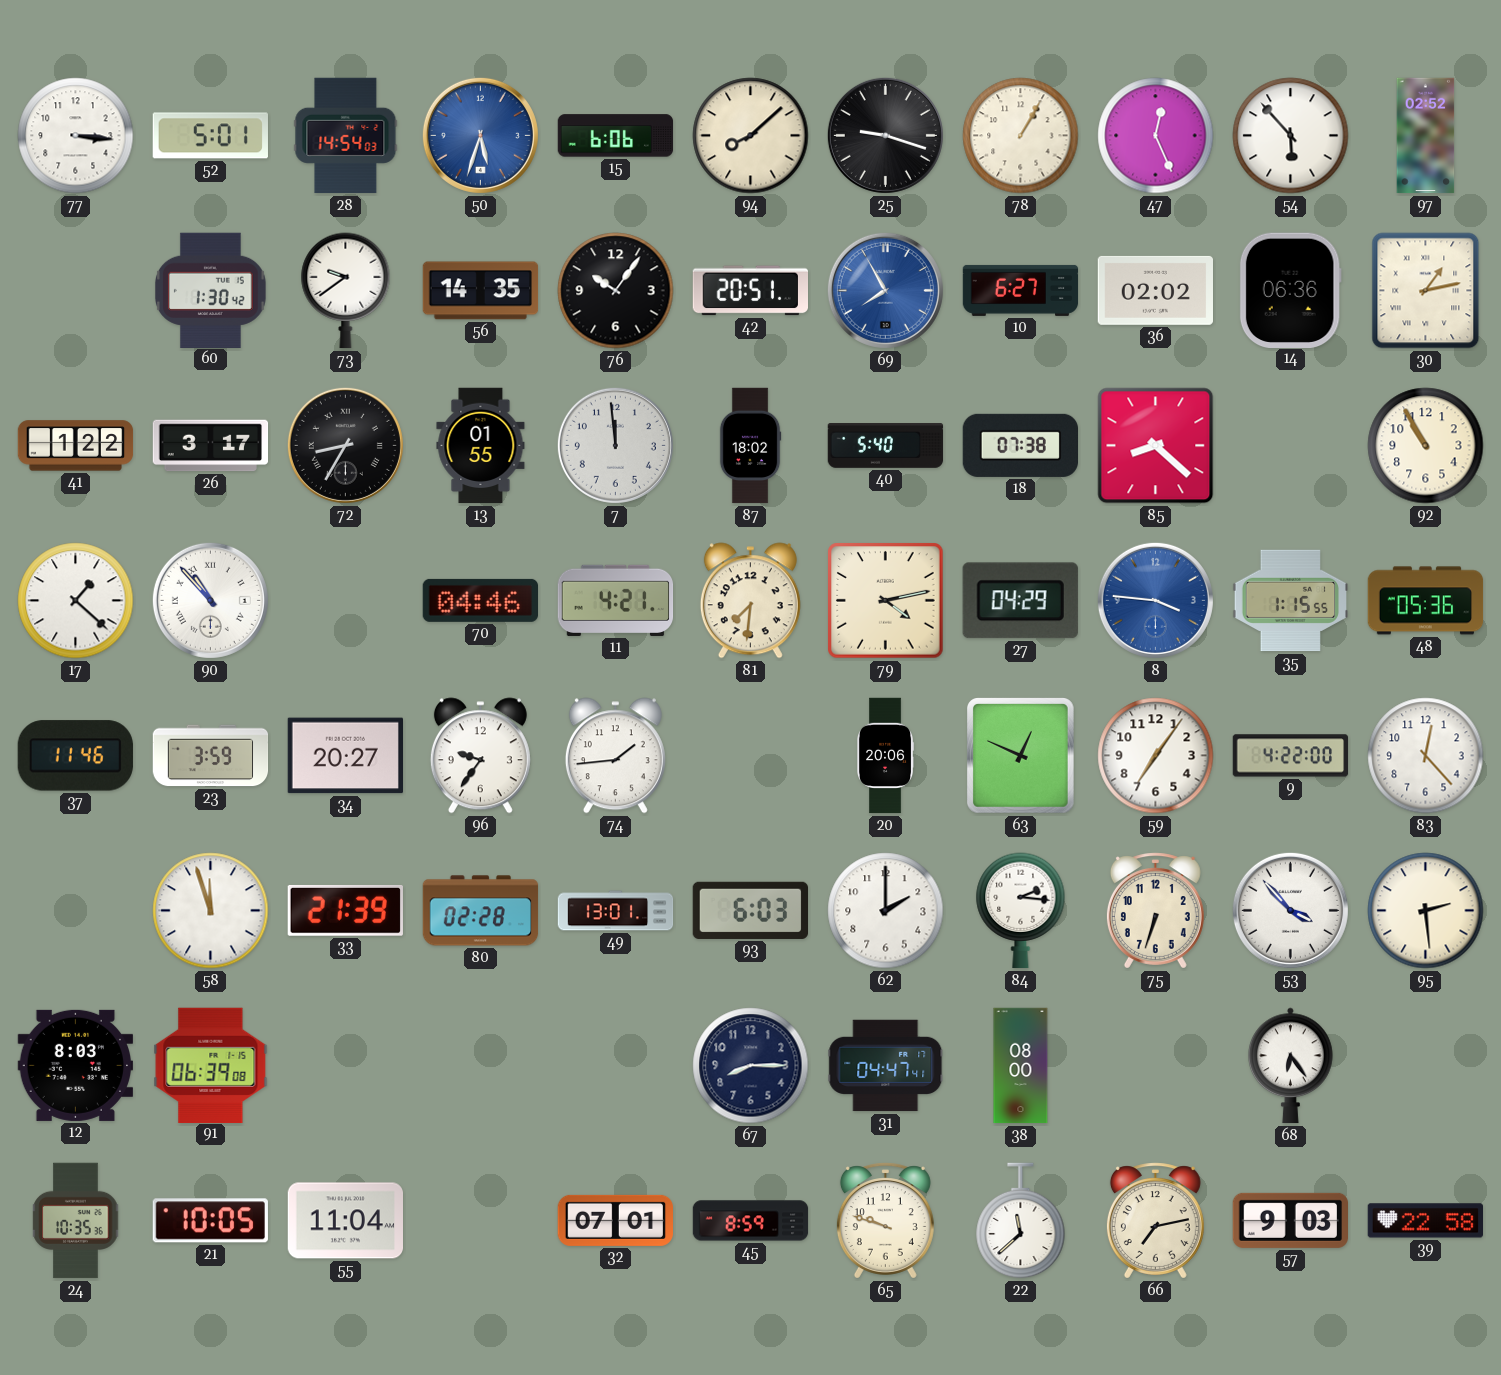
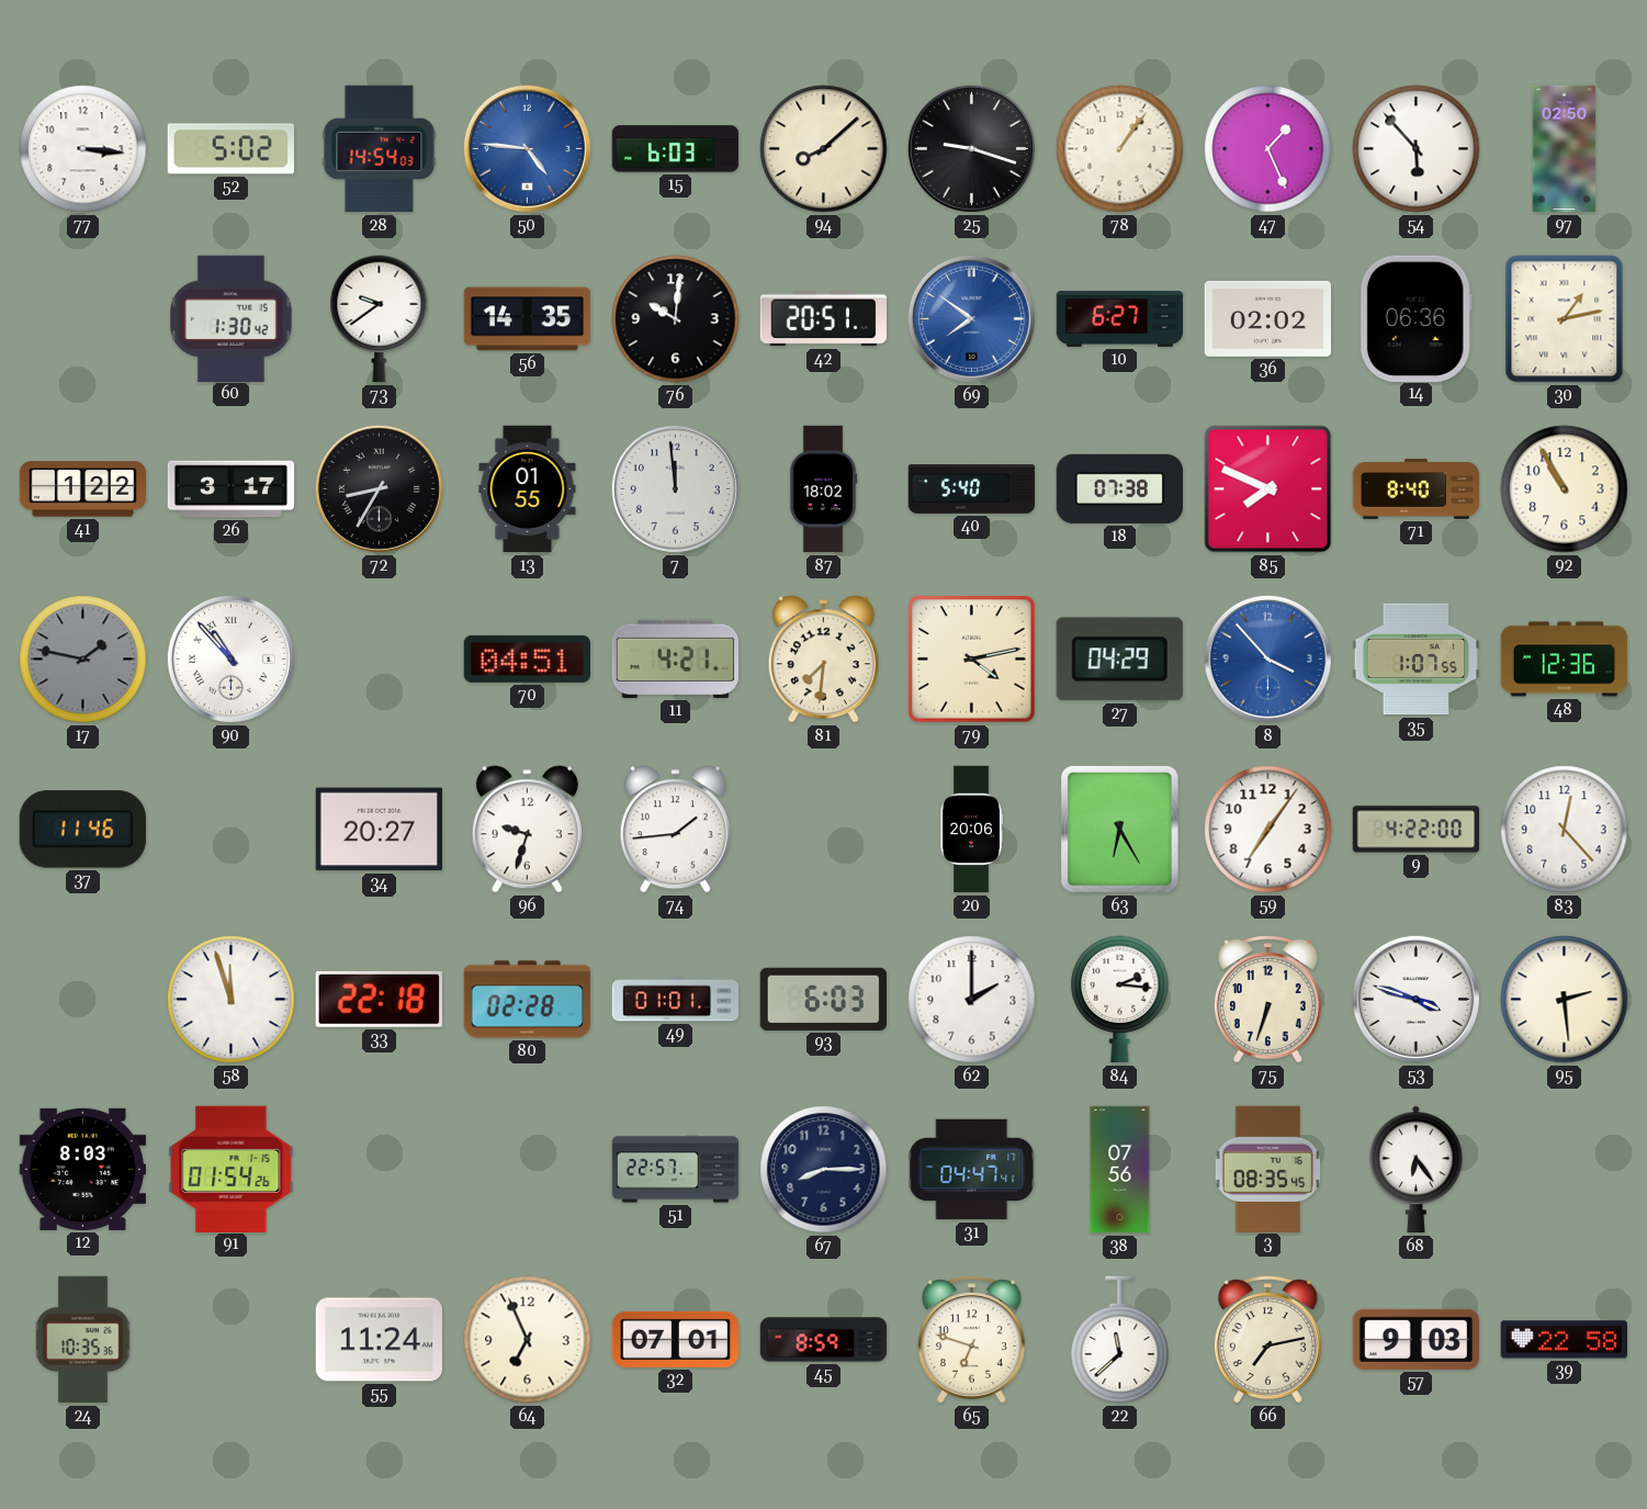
52: 5:01 -> 5:02 (230, 149)
50: 5:33 -> 4:46 (527, 148)
15: 6:06 -> 6:03 (676, 149)
78: 1:05 -> 1:06 (1120, 149)
47: 12:26 -> 1:26 (1268, 149)
97: 02:52 -> 02:50 (1565, 149)
76: 10:06 -> 10:01 (676, 319)
69: 7:55 -> 7:51 (971, 318)
85: 8:22 -> 7:49 (1268, 489)
71: none -> 8:40 (1417, 489)
17: 1:22 -> 1:47 (83, 660)
17 dial: white -> grey (83, 660)
70: 04:46 -> 04:51 (527, 658)
8: 3:46 -> 3:53 (1267, 658)
35: 1:15 -> 1:07 (1417, 660)
48: 05:36 -> 12:36 (1565, 660)
23: 3:59 -> none (211, 756)
96: 9:36 -> 9:33 (527, 830)
63: 12:49 -> 6:25 (1120, 830)
33: 21:39 -> 22:18 (379, 999)
49: 13:01 -> 01:01 (676, 1000)
53: 3:53 -> 3:48 (1415, 999)
91: 06:39 -> 01:54 (232, 1169)
51: none -> 22:57 (676, 1170)
38: 08:00 -> 07:56 (1120, 1170)
3: none -> 08:35 (1268, 1169)
21: 10:05 -> none (210, 1221)
55: 11:04 -> 11:24 (380, 1340)
64: none -> 6:56 (528, 1340)
65: 9:48 -> 6:48 (971, 1340)
